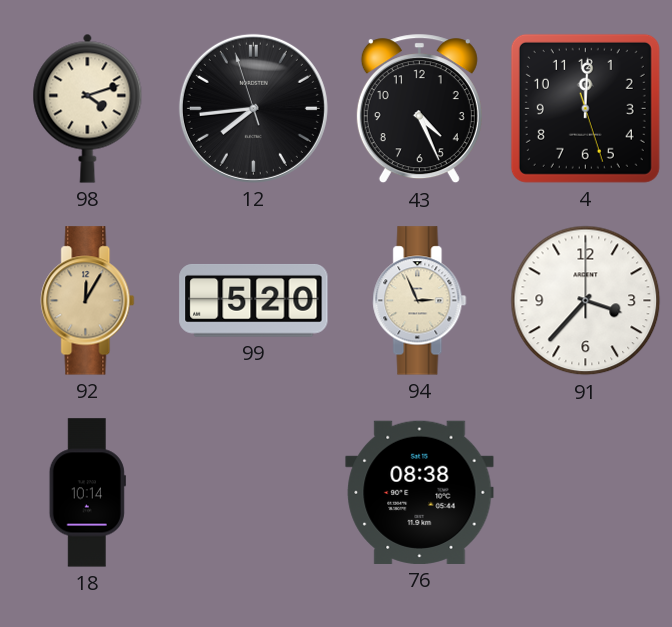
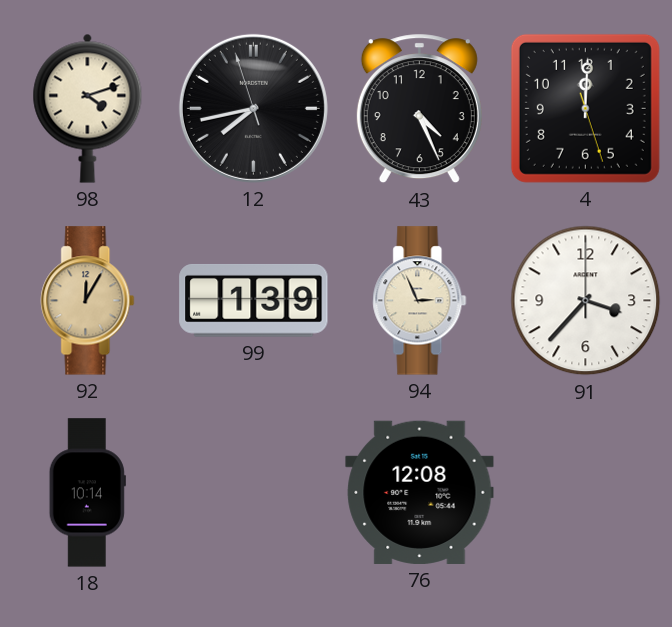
12: 7:43 -> 7:42 (253, 108)
99: 5:20 -> 1:39 (254, 301)
76: 08:38 -> 12:08 (420, 492)
